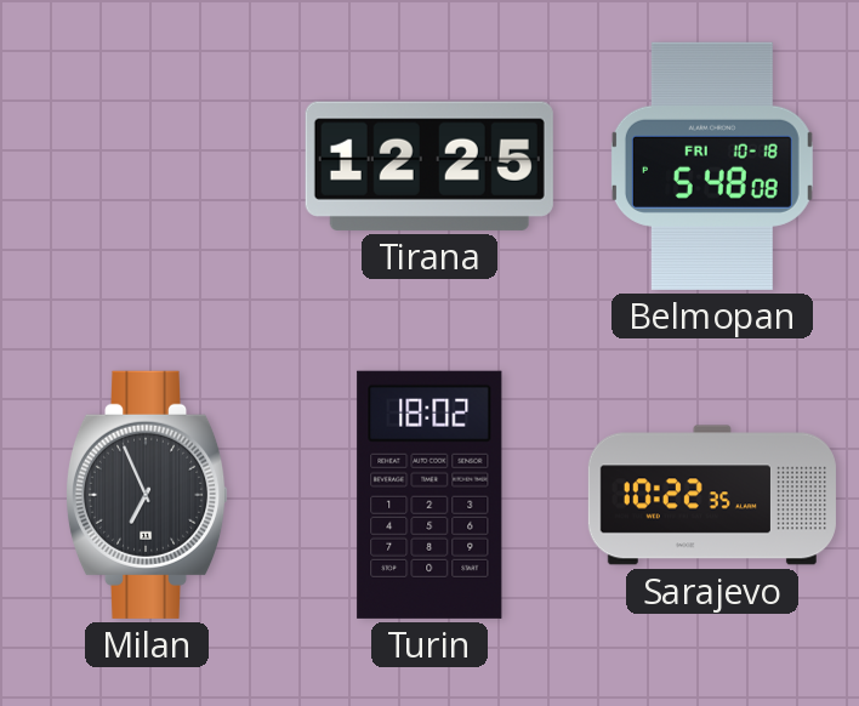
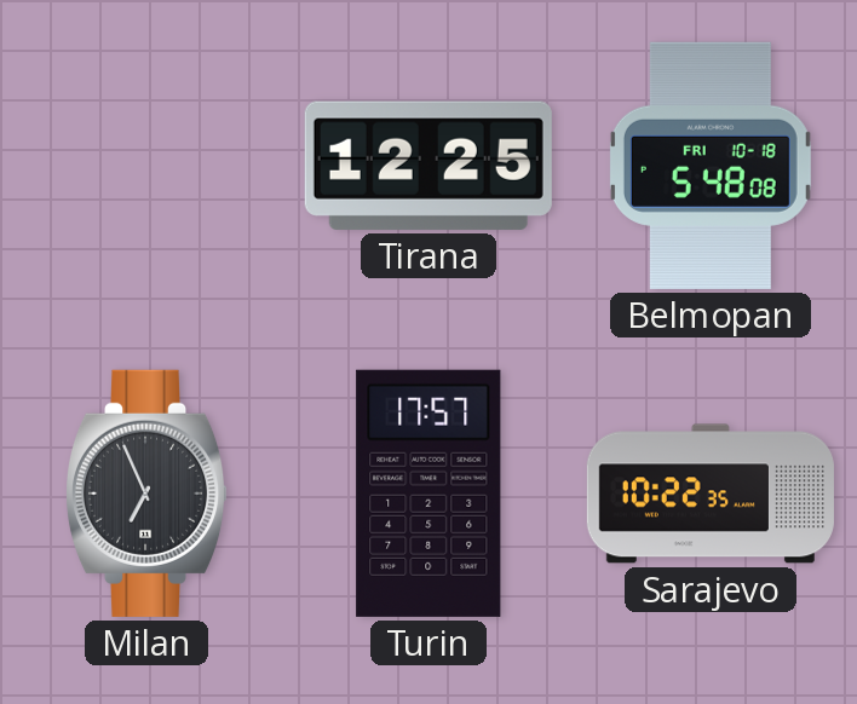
Turin: 18:02 -> 17:57 (428, 494)
